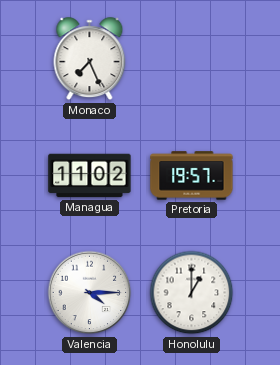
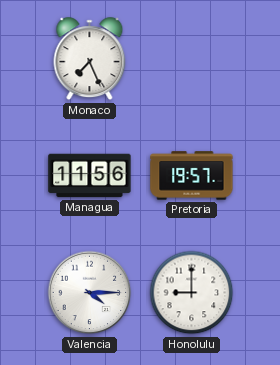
Managua: 11:02 -> 11:56 (90, 176)
Honolulu: 1:00 -> 9:00 (192, 293)
